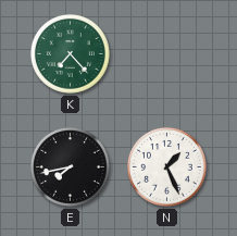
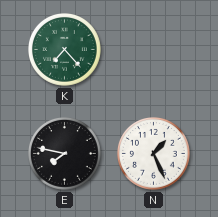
E: 7:43 -> 7:47 (65, 154)
